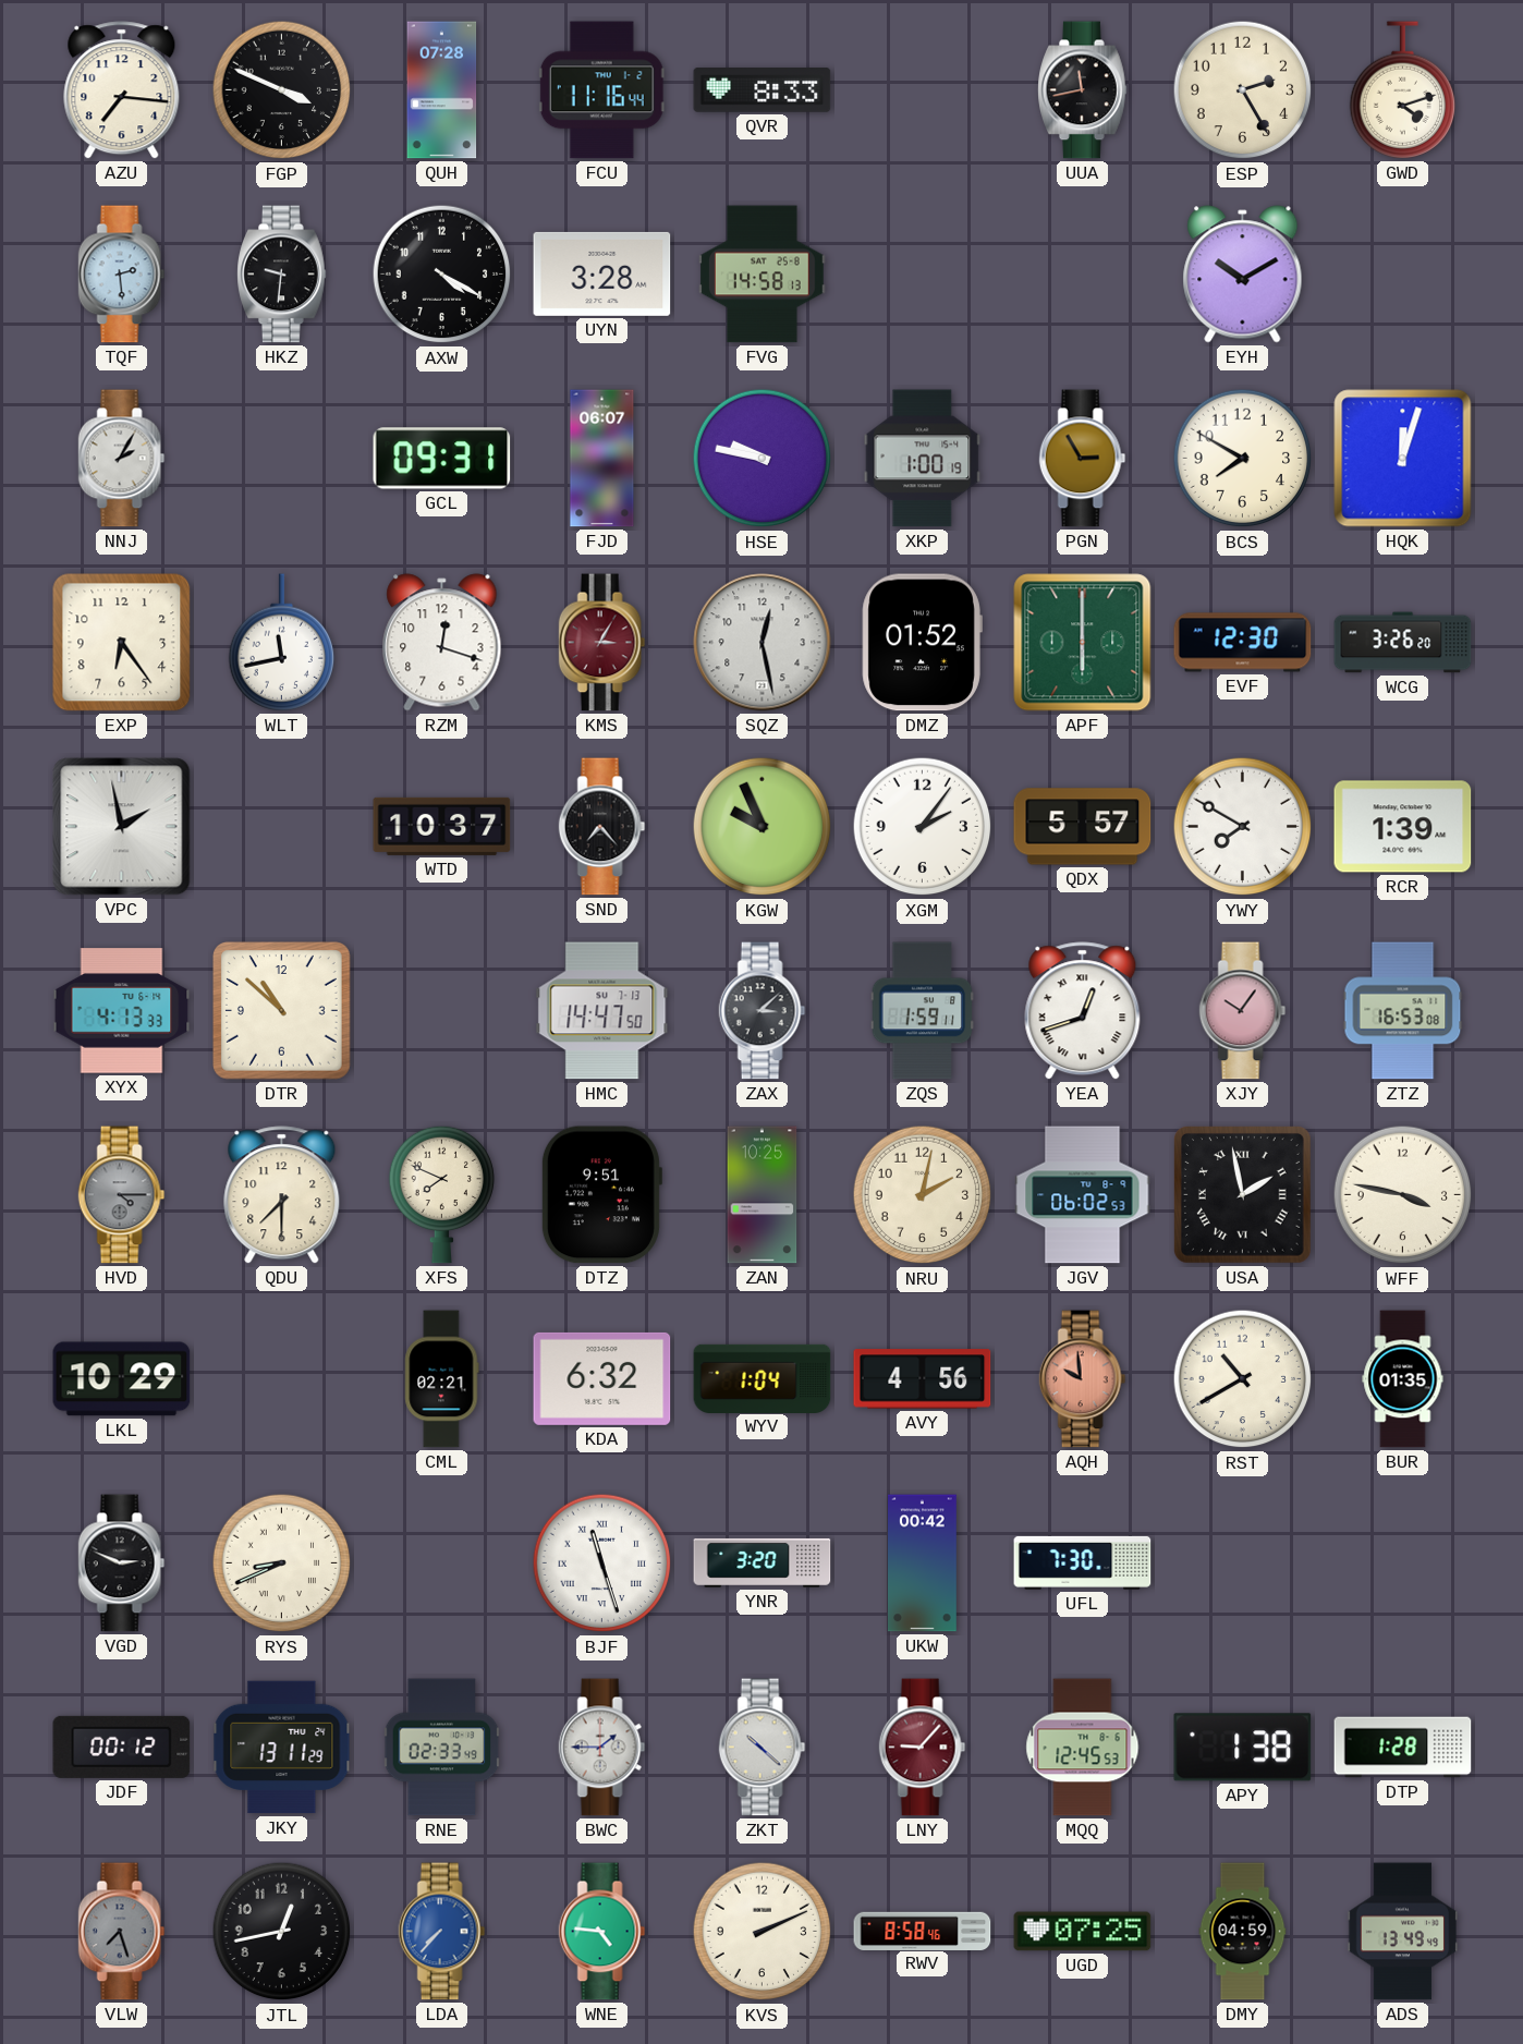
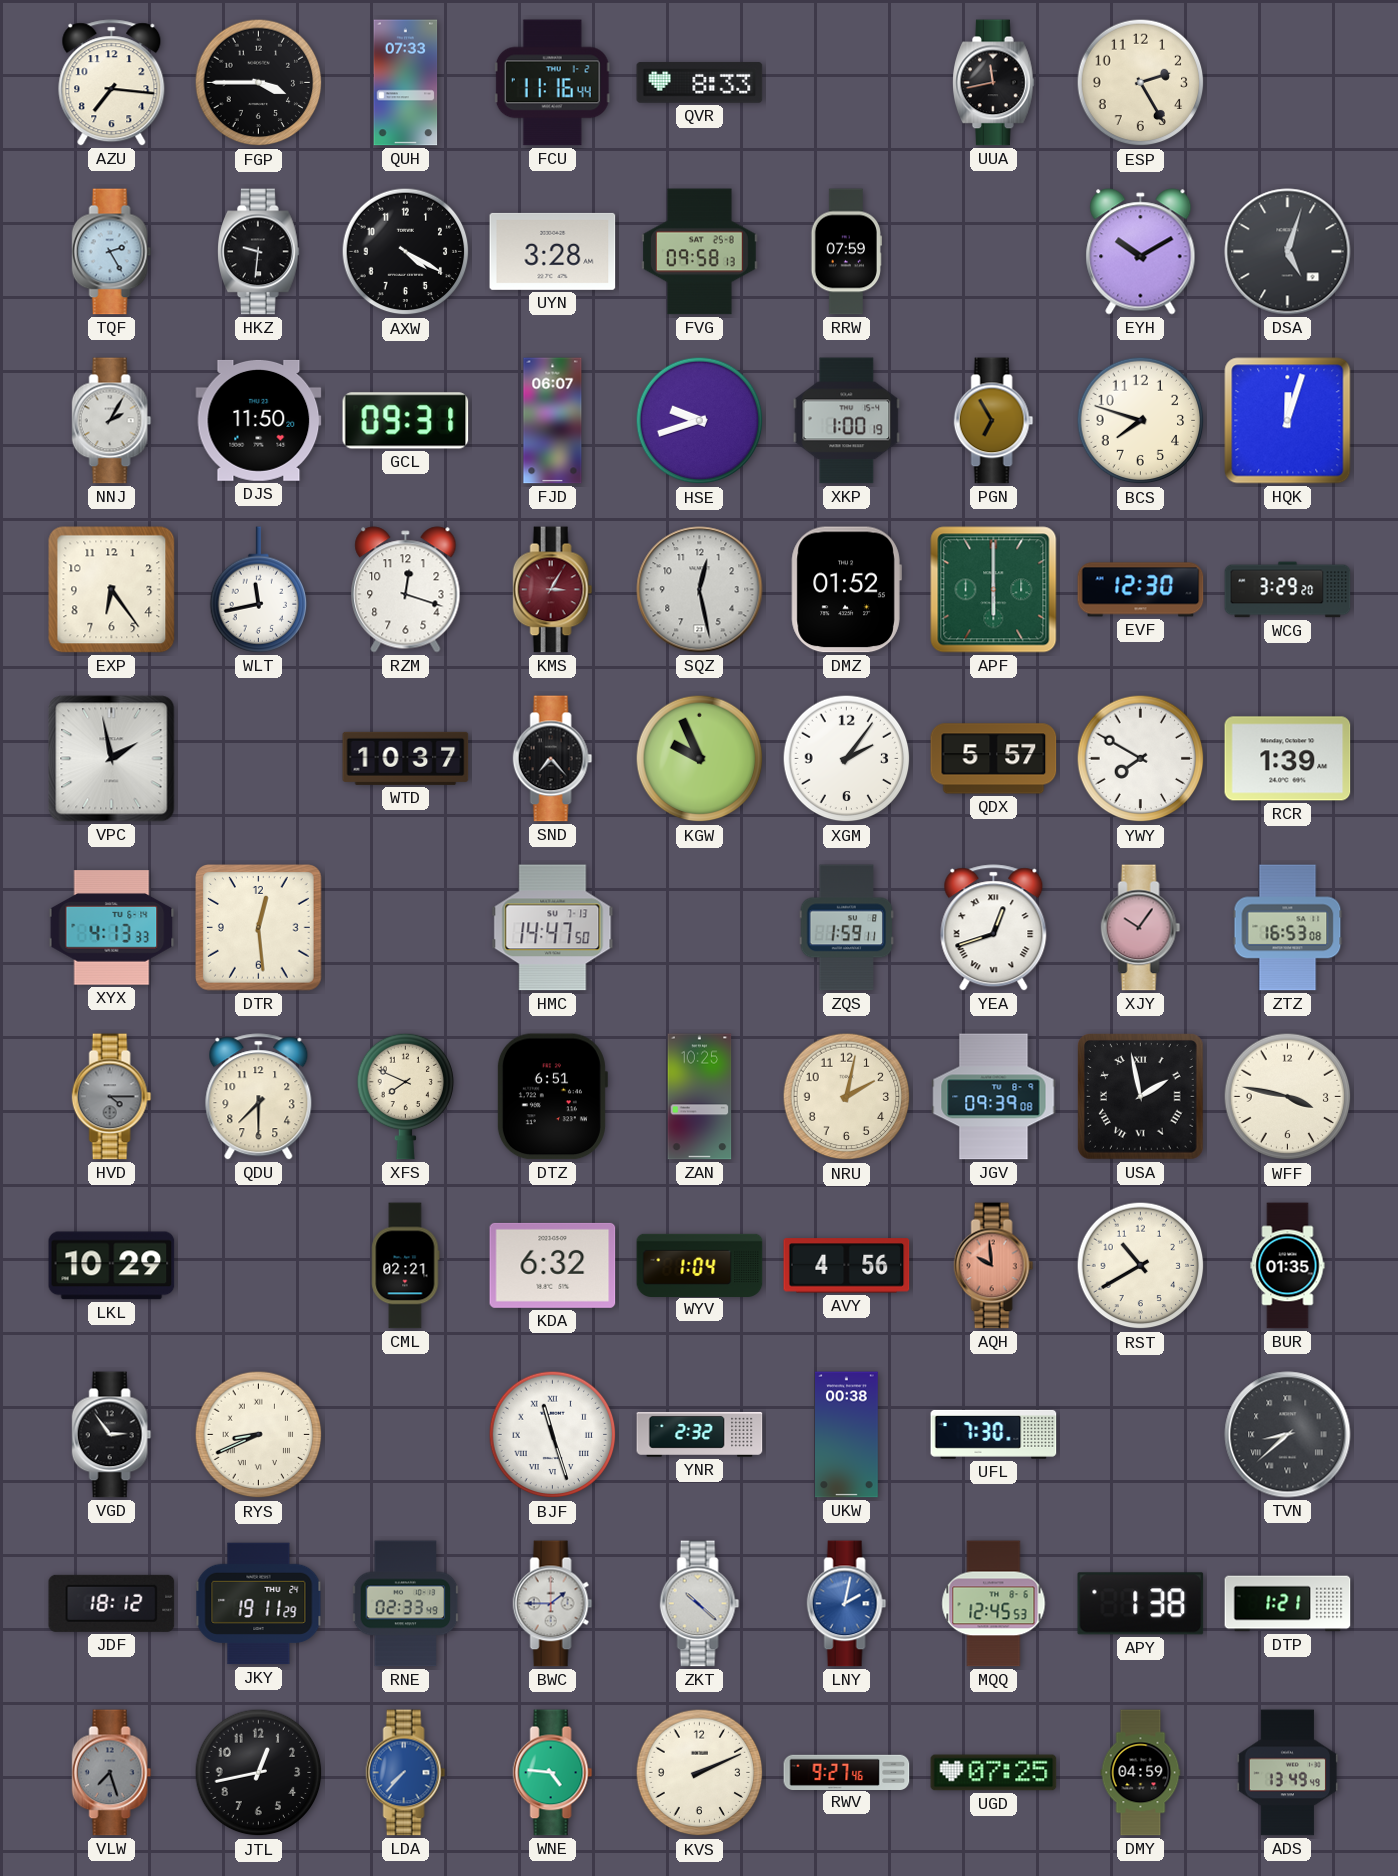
FGP: 3:49 -> 3:45 (259, 83)
QUH: 07:28 -> 07:33 (406, 83)
GWD: 4:12 -> none (1403, 90)
TQF: 2:29 -> 2:25 (112, 252)
FVG: 14:58 -> 09:58 (700, 252)
RRW: none -> 07:59 (846, 252)
DSA: none -> 5:03 (1288, 252)
DJS: none -> 11:50 (259, 420)
HSE: 9:47 -> 9:42 (700, 421)
PGN: 2:55 -> 6:55 (994, 421)
BCS: 7:50 -> 7:48 (1141, 421)
WCG: 3:26 -> 3:29 (1288, 590)
DTR: 10:52 -> 12:29 (259, 928)
ZAX: 3:08 -> none (763, 1011)
DTZ: 9:51 -> 6:51 (552, 1097)
JGV: 06:02 -> 09:39 (994, 1097)
VGD: 2:49 -> 2:54 (112, 1435)
YNR: 3:20 -> 2:32 (700, 1434)
UKW: 00:42 -> 00:38 (847, 1435)
TVN: none -> 8:38 (1288, 1435)
JDF: 00:12 -> 18:12 (112, 1603)
JKY: 13:11 -> 19:11 (259, 1604)
LNY: 9:07 -> 2:02 (847, 1604)
LNY dial: burgundy -> blue (847, 1604)
DTP: 1:28 -> 1:21 (1288, 1604)
RWV: 8:58 -> 9:27 (847, 1772)
